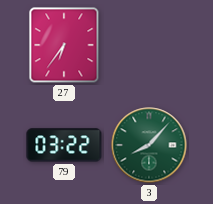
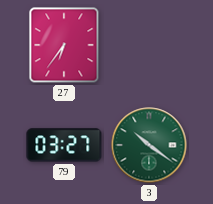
79: 03:22 -> 03:27 (64, 145)
3: 8:07 -> 10:21 (149, 145)
